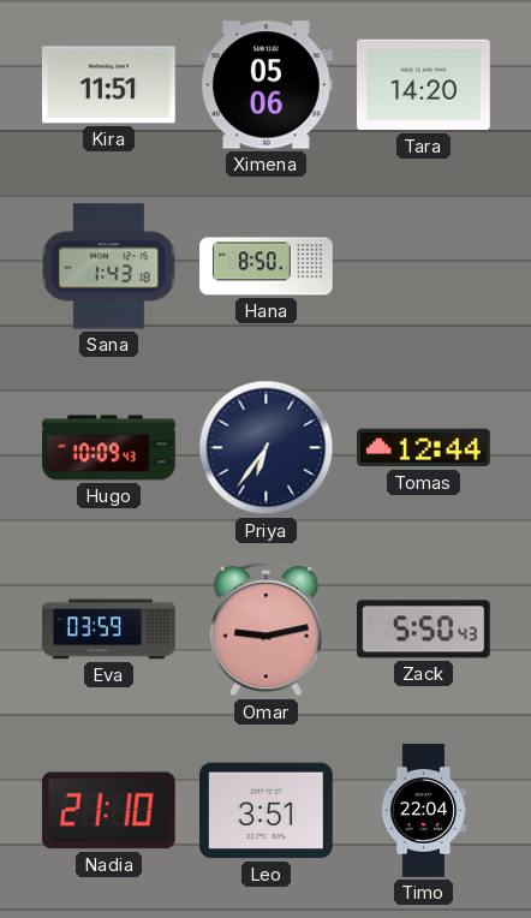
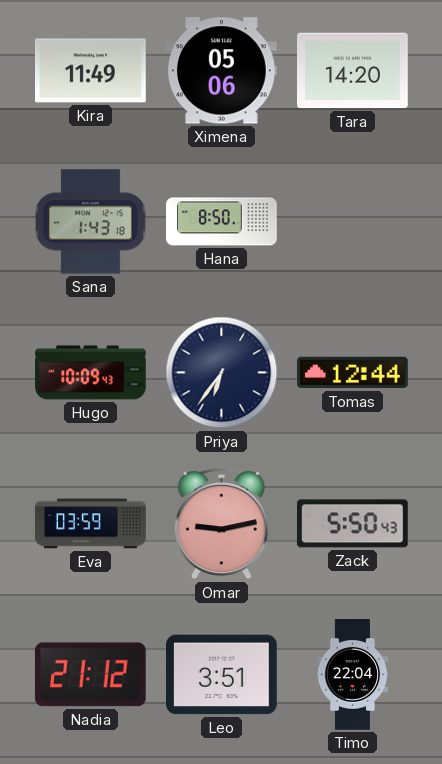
Kira: 11:51 -> 11:49 (91, 71)
Nadia: 21:10 -> 21:12 (90, 675)
